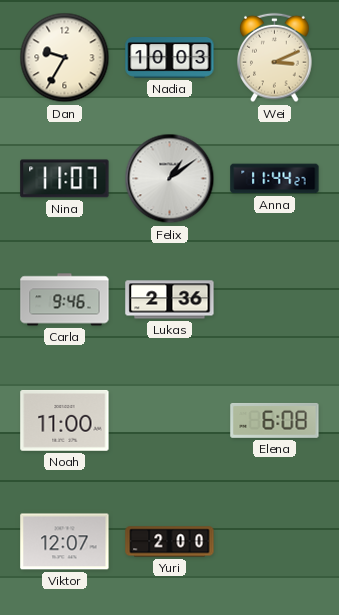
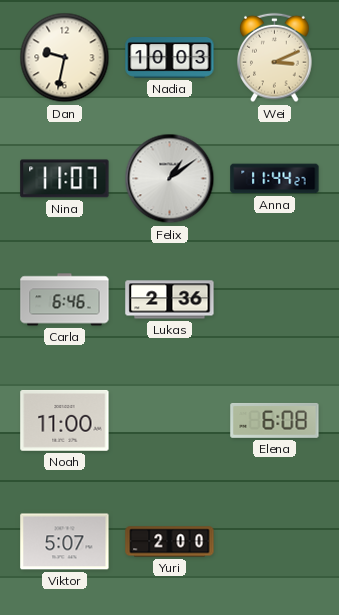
Dan: 9:35 -> 9:32 (65, 58)
Carla: 9:46 -> 6:46 (65, 300)
Viktor: 12:07 -> 5:07 (65, 542)
